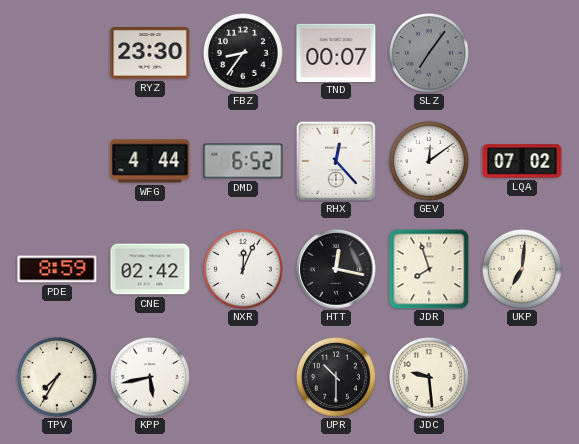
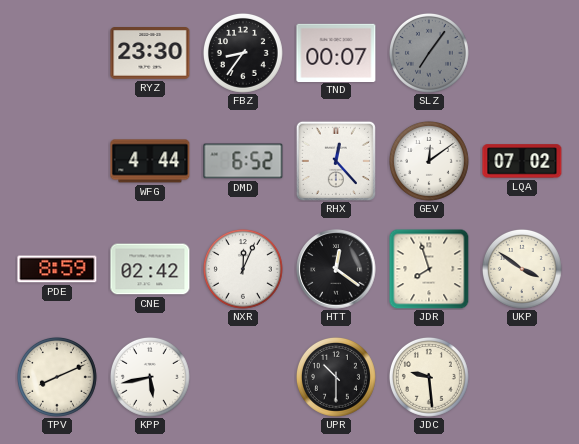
HTT: 12:17 -> 12:21 (336, 269)
UKP: 7:01 -> 3:51 (522, 269)
TPV: 7:35 -> 8:11 (57, 377)
